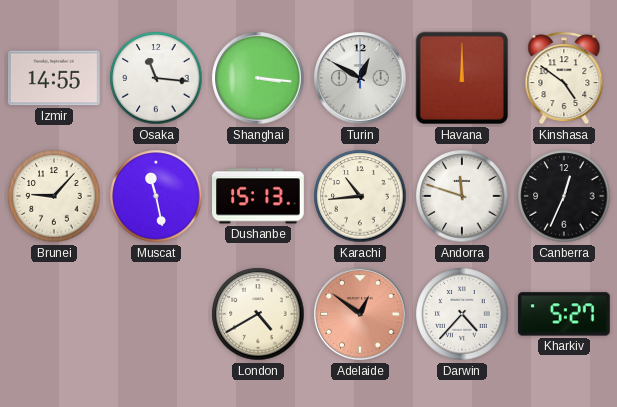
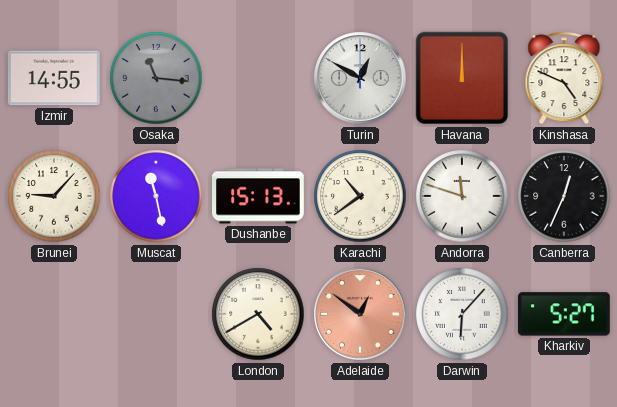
Osaka dial: white -> grey (156, 78)
Shanghai: 3:16 -> none (258, 78)
Kinshasa: 4:51 -> 4:49 (564, 78)
Karachi: 10:44 -> 10:39 (360, 196)
Darwin: 4:37 -> 6:07 (462, 314)
